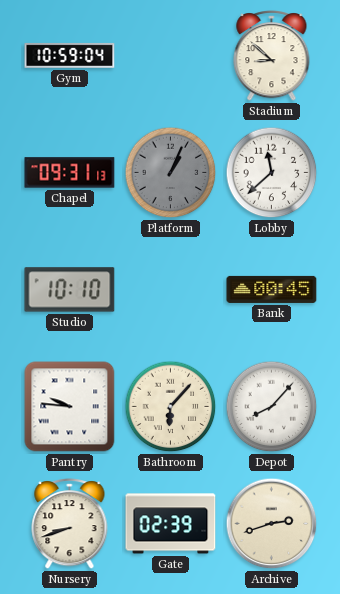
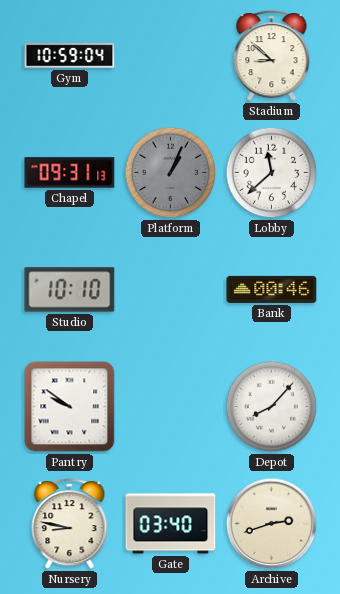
Bank: 00:45 -> 00:46 (272, 289)
Pantry: 9:46 -> 9:51 (70, 407)
Bathroom: 6:07 -> none (171, 407)
Nursery: 8:42 -> 8:47 (70, 524)
Gate: 02:39 -> 03:40 (171, 524)
